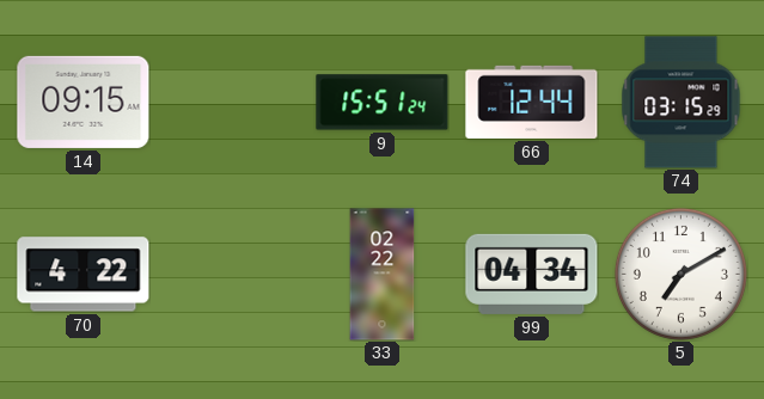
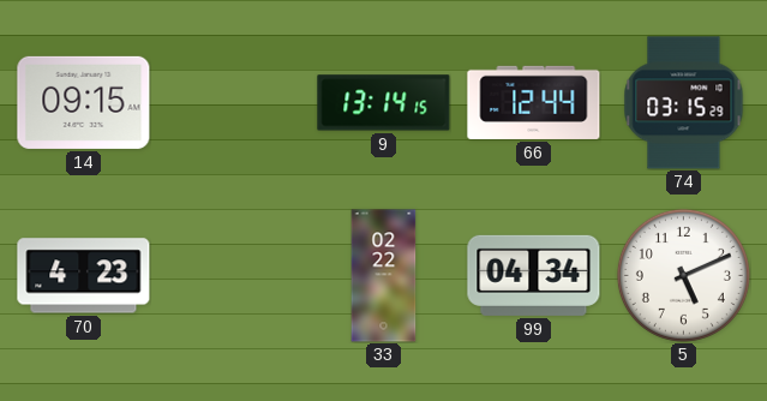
9: 15:51 -> 13:14 (384, 103)
70: 4:22 -> 4:23 (84, 276)
5: 7:10 -> 5:11 (683, 275)
